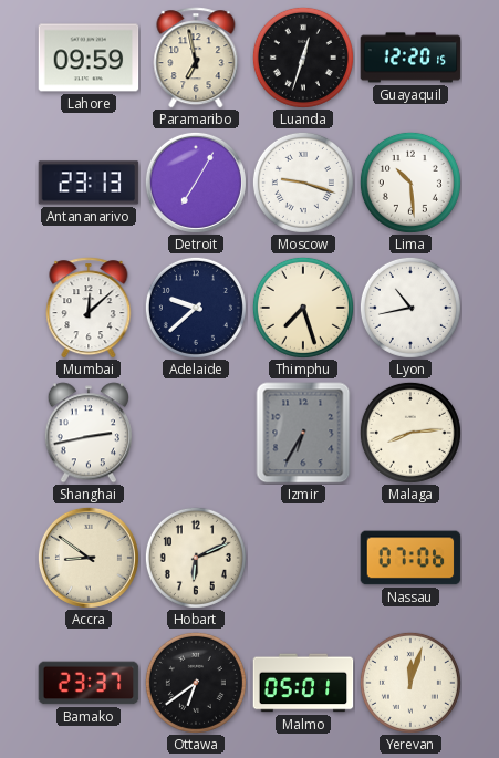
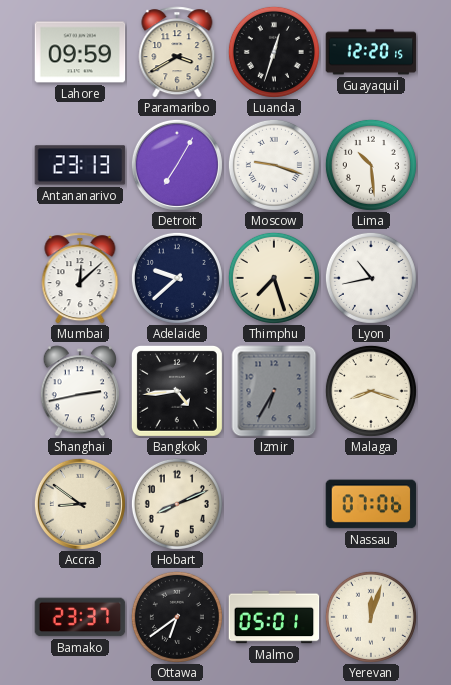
Paramaribo: 6:58 -> 3:40 (177, 52)
Bangkok: none -> 4:44 (177, 391)
Malaga: 8:14 -> 8:18 (371, 391)
Hobart: 6:11 -> 8:11 (177, 504)
